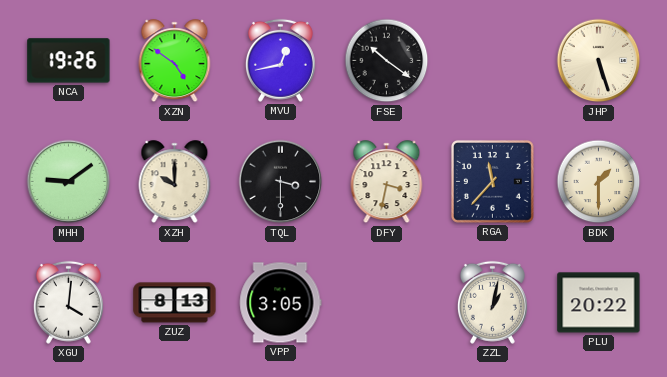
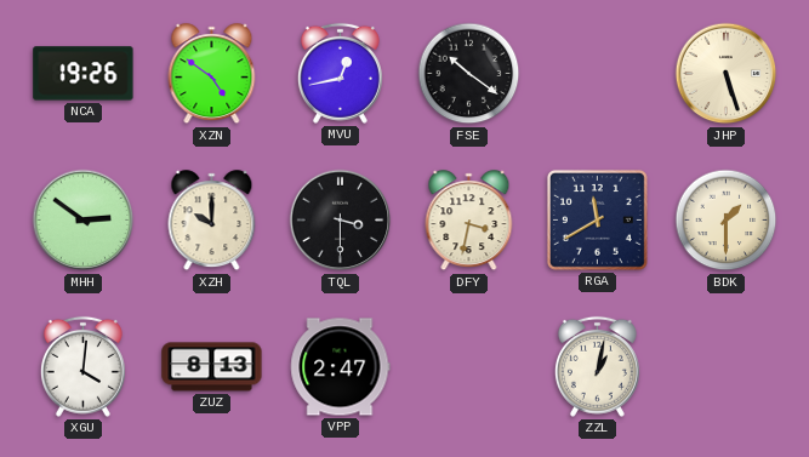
MHH: 9:09 -> 2:51 (84, 221)
RGA: 11:37 -> 11:40 (597, 219)
VPP: 3:05 -> 2:47 (341, 367)
PLU: 20:22 -> none (599, 303)
